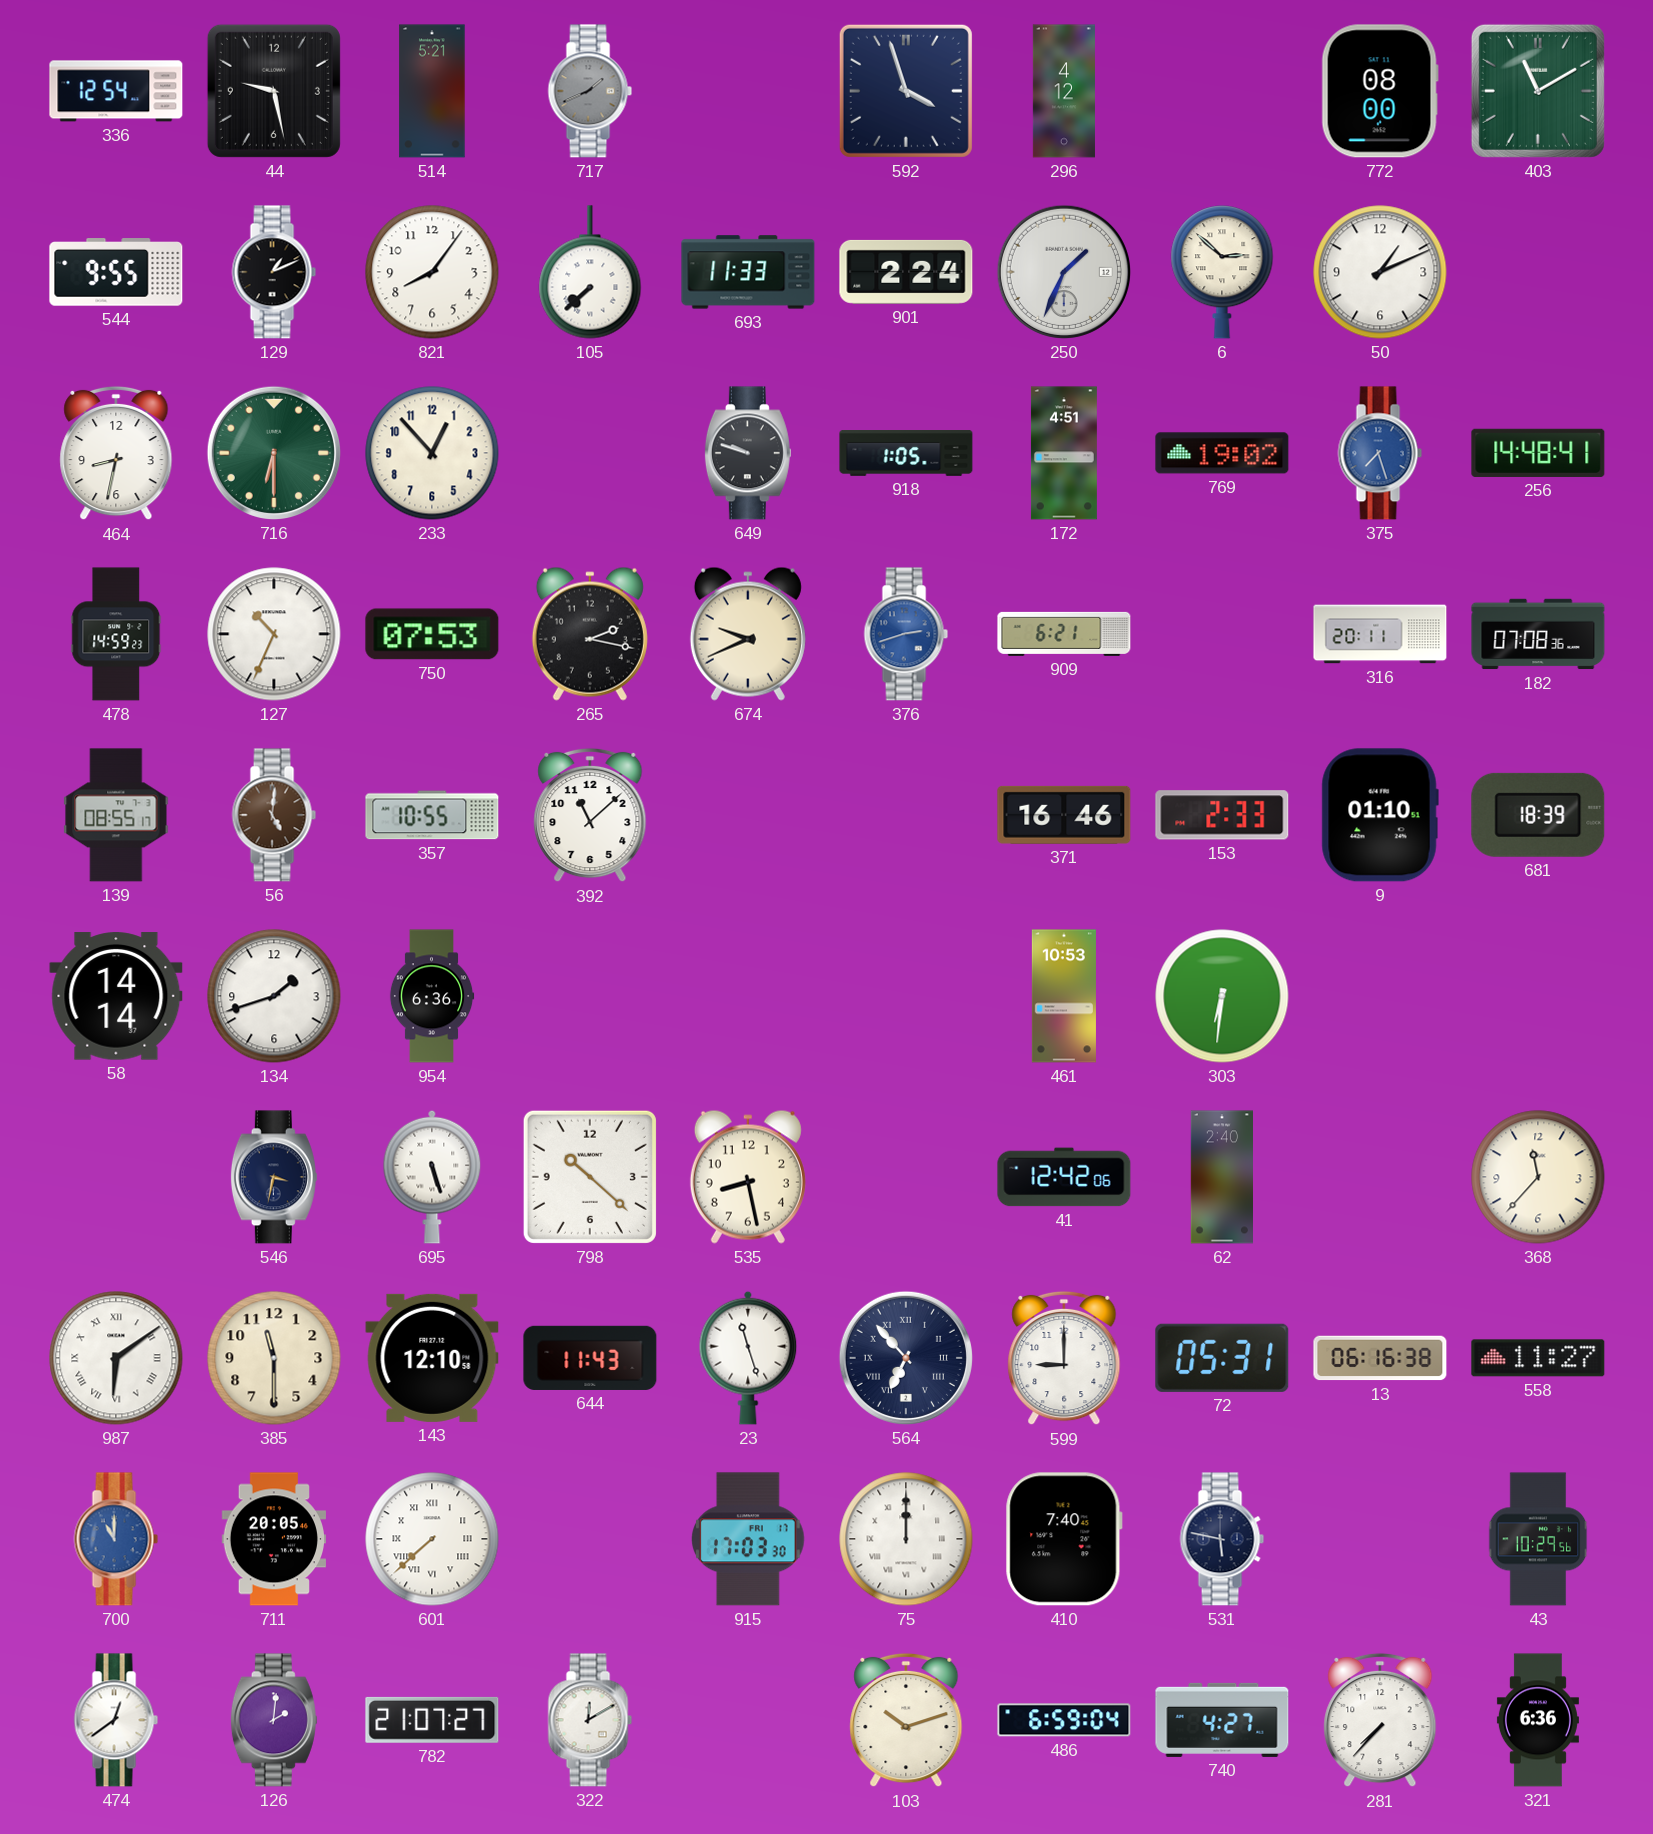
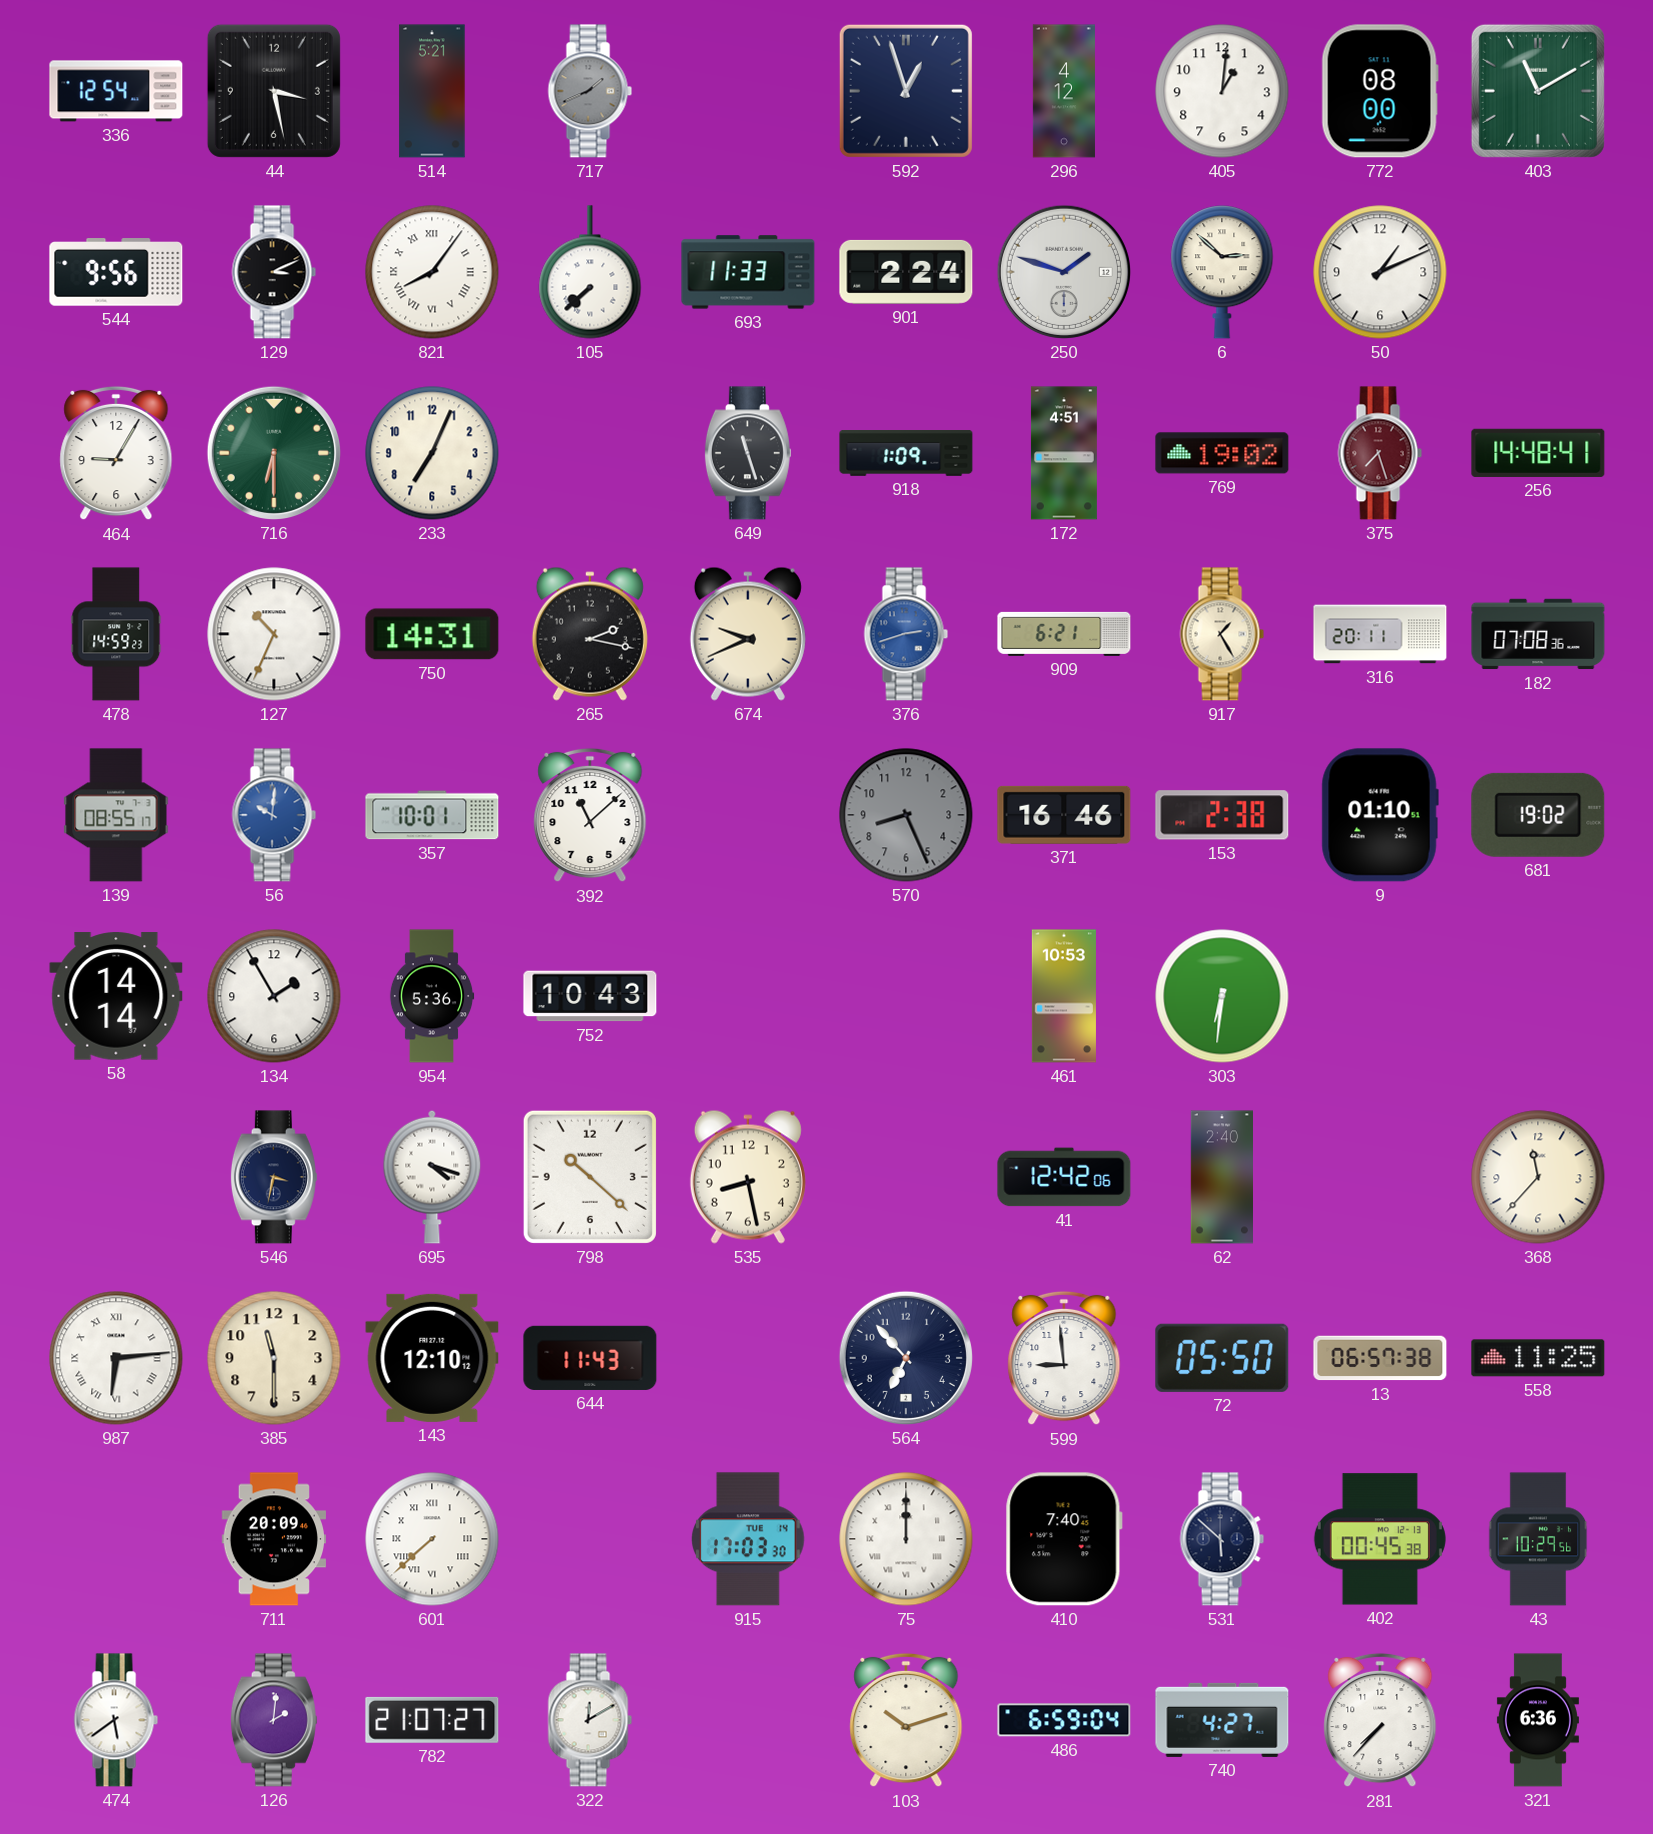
44: 9:28 -> 3:28 (274, 91)
592: 3:57 -> 12:57 (906, 91)
405: none -> 1:01 (1222, 91)
544: 9:55 -> 9:56 (116, 272)
129: 1:11 -> 3:11 (274, 272)
821 numerals: Arabic -> Roman (432, 272)
250: 1:34 -> 1:48 (1064, 272)
464: 8:32 -> 9:05 (116, 453)
233: 12:53 -> 7:04 (432, 453)
649: 9:48 -> 11:27 (748, 453)
918: 1:05 -> 1:09 (906, 454)
375 dial: blue -> burgundy (1380, 453)
750: 07:53 -> 14:31 (432, 634)
917: none -> 1:25 (1222, 634)
56: 5:01 -> 10:01 (274, 815)
56 dial: brown -> blue (274, 815)
357: 10:55 -> 10:01 (432, 815)
570: none -> 8:26 (906, 815)
153: 2:33 -> 2:38 (1222, 815)
681: 18:39 -> 19:02 (1538, 815)
134: 1:42 -> 1:55 (274, 996)
954: 6:36 -> 5:36 (432, 996)
752: none -> 10:43 (590, 996)
695: 5:27 -> 4:18 (432, 1177)
987: 6:09 -> 6:14 (116, 1358)
143: 12:10:58 -> 12:10:12 (432, 1358)
23: 11:27 -> none (748, 1358)
564 numerals: Roman -> Arabic (906, 1358)
599: 9:00 -> 8:59 (1064, 1358)
72: 05:31 -> 05:50 (1222, 1358)
13: 06:16 -> 06:57 (1380, 1358)
558: 11:27 -> 11:25 (1538, 1358)
700: 11:00 -> none (116, 1539)
711: 20:05 -> 20:09 (273, 1539)
915 date: FRI 17 -> TUE 14 (749, 1539)
531: 5:47 -> 5:52 (1222, 1539)
402: none -> 00:45 (1380, 1539)
474: 12:39 -> 5:39 (116, 1720)
